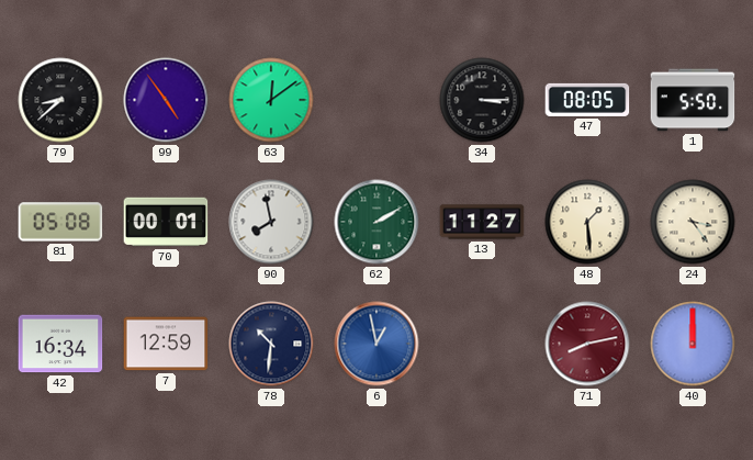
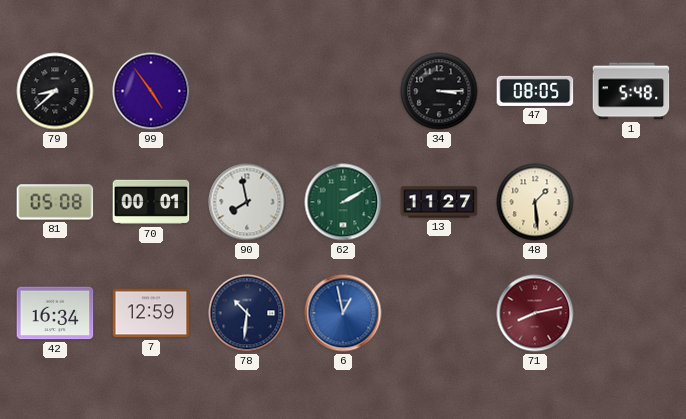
63: 12:09 -> none (271, 100)
1: 5:50 -> 5:48 (631, 91)
24: 3:24 -> none (693, 222)
40: 12:00 -> none (693, 344)
